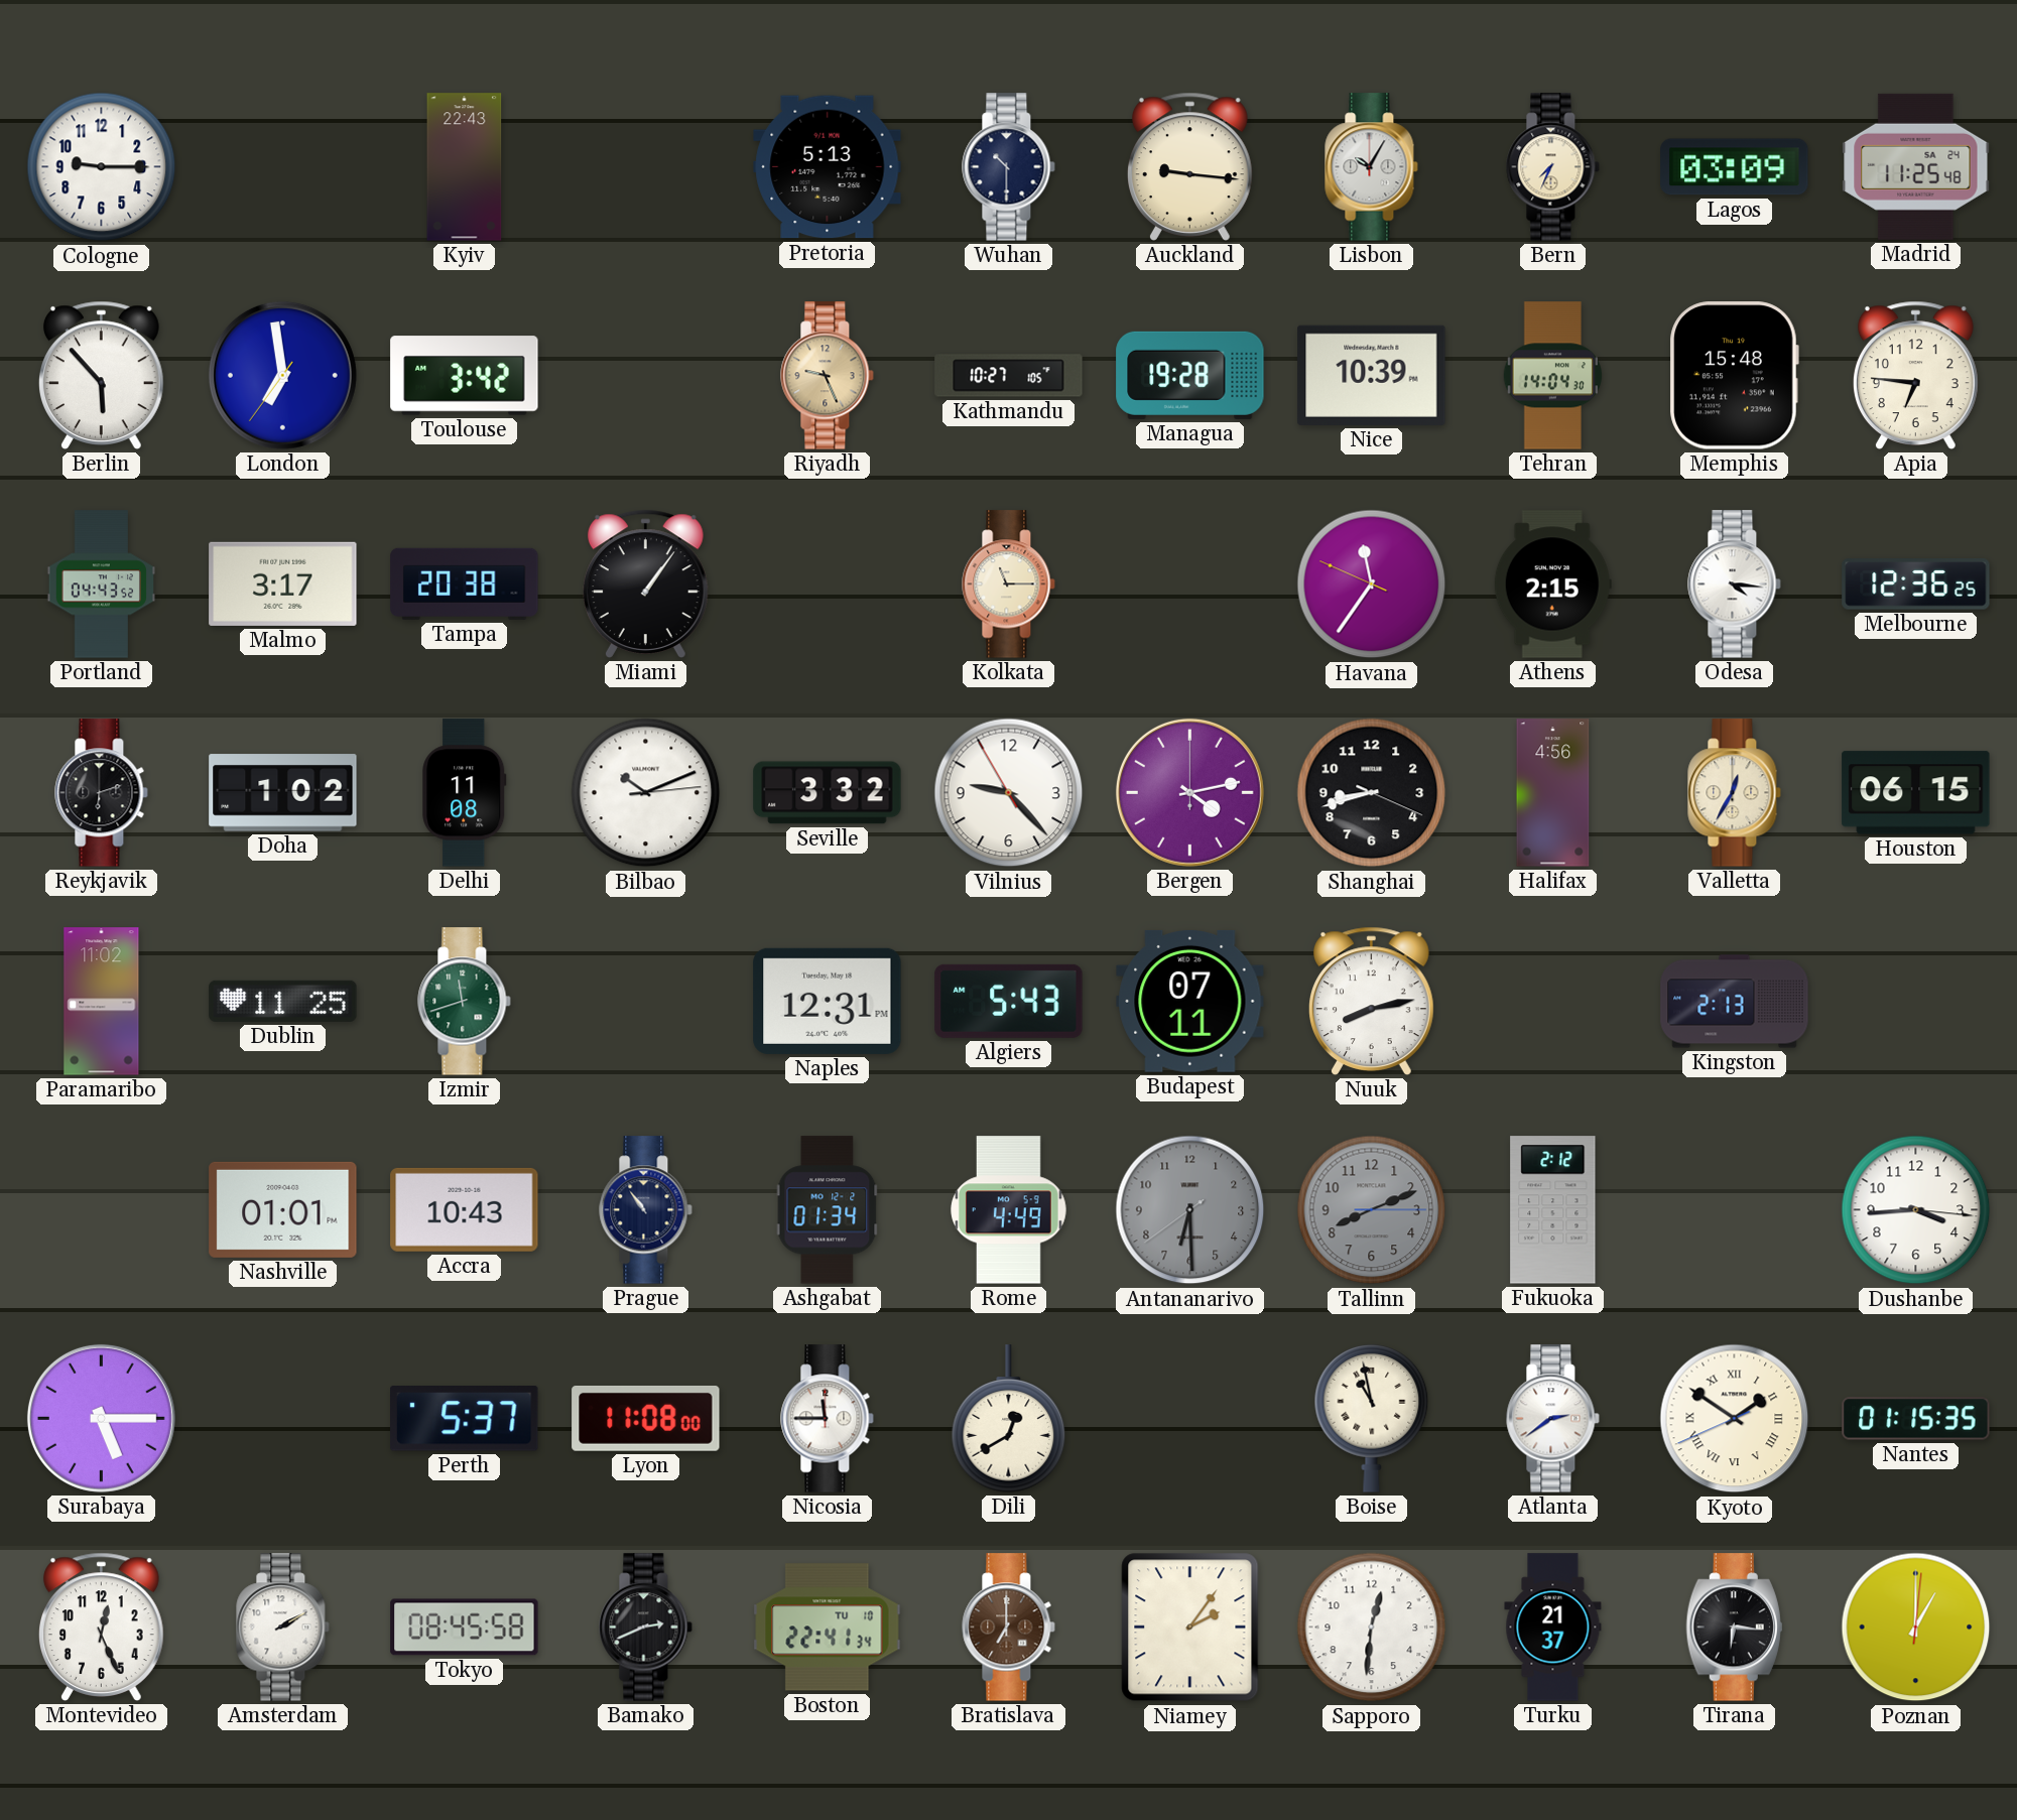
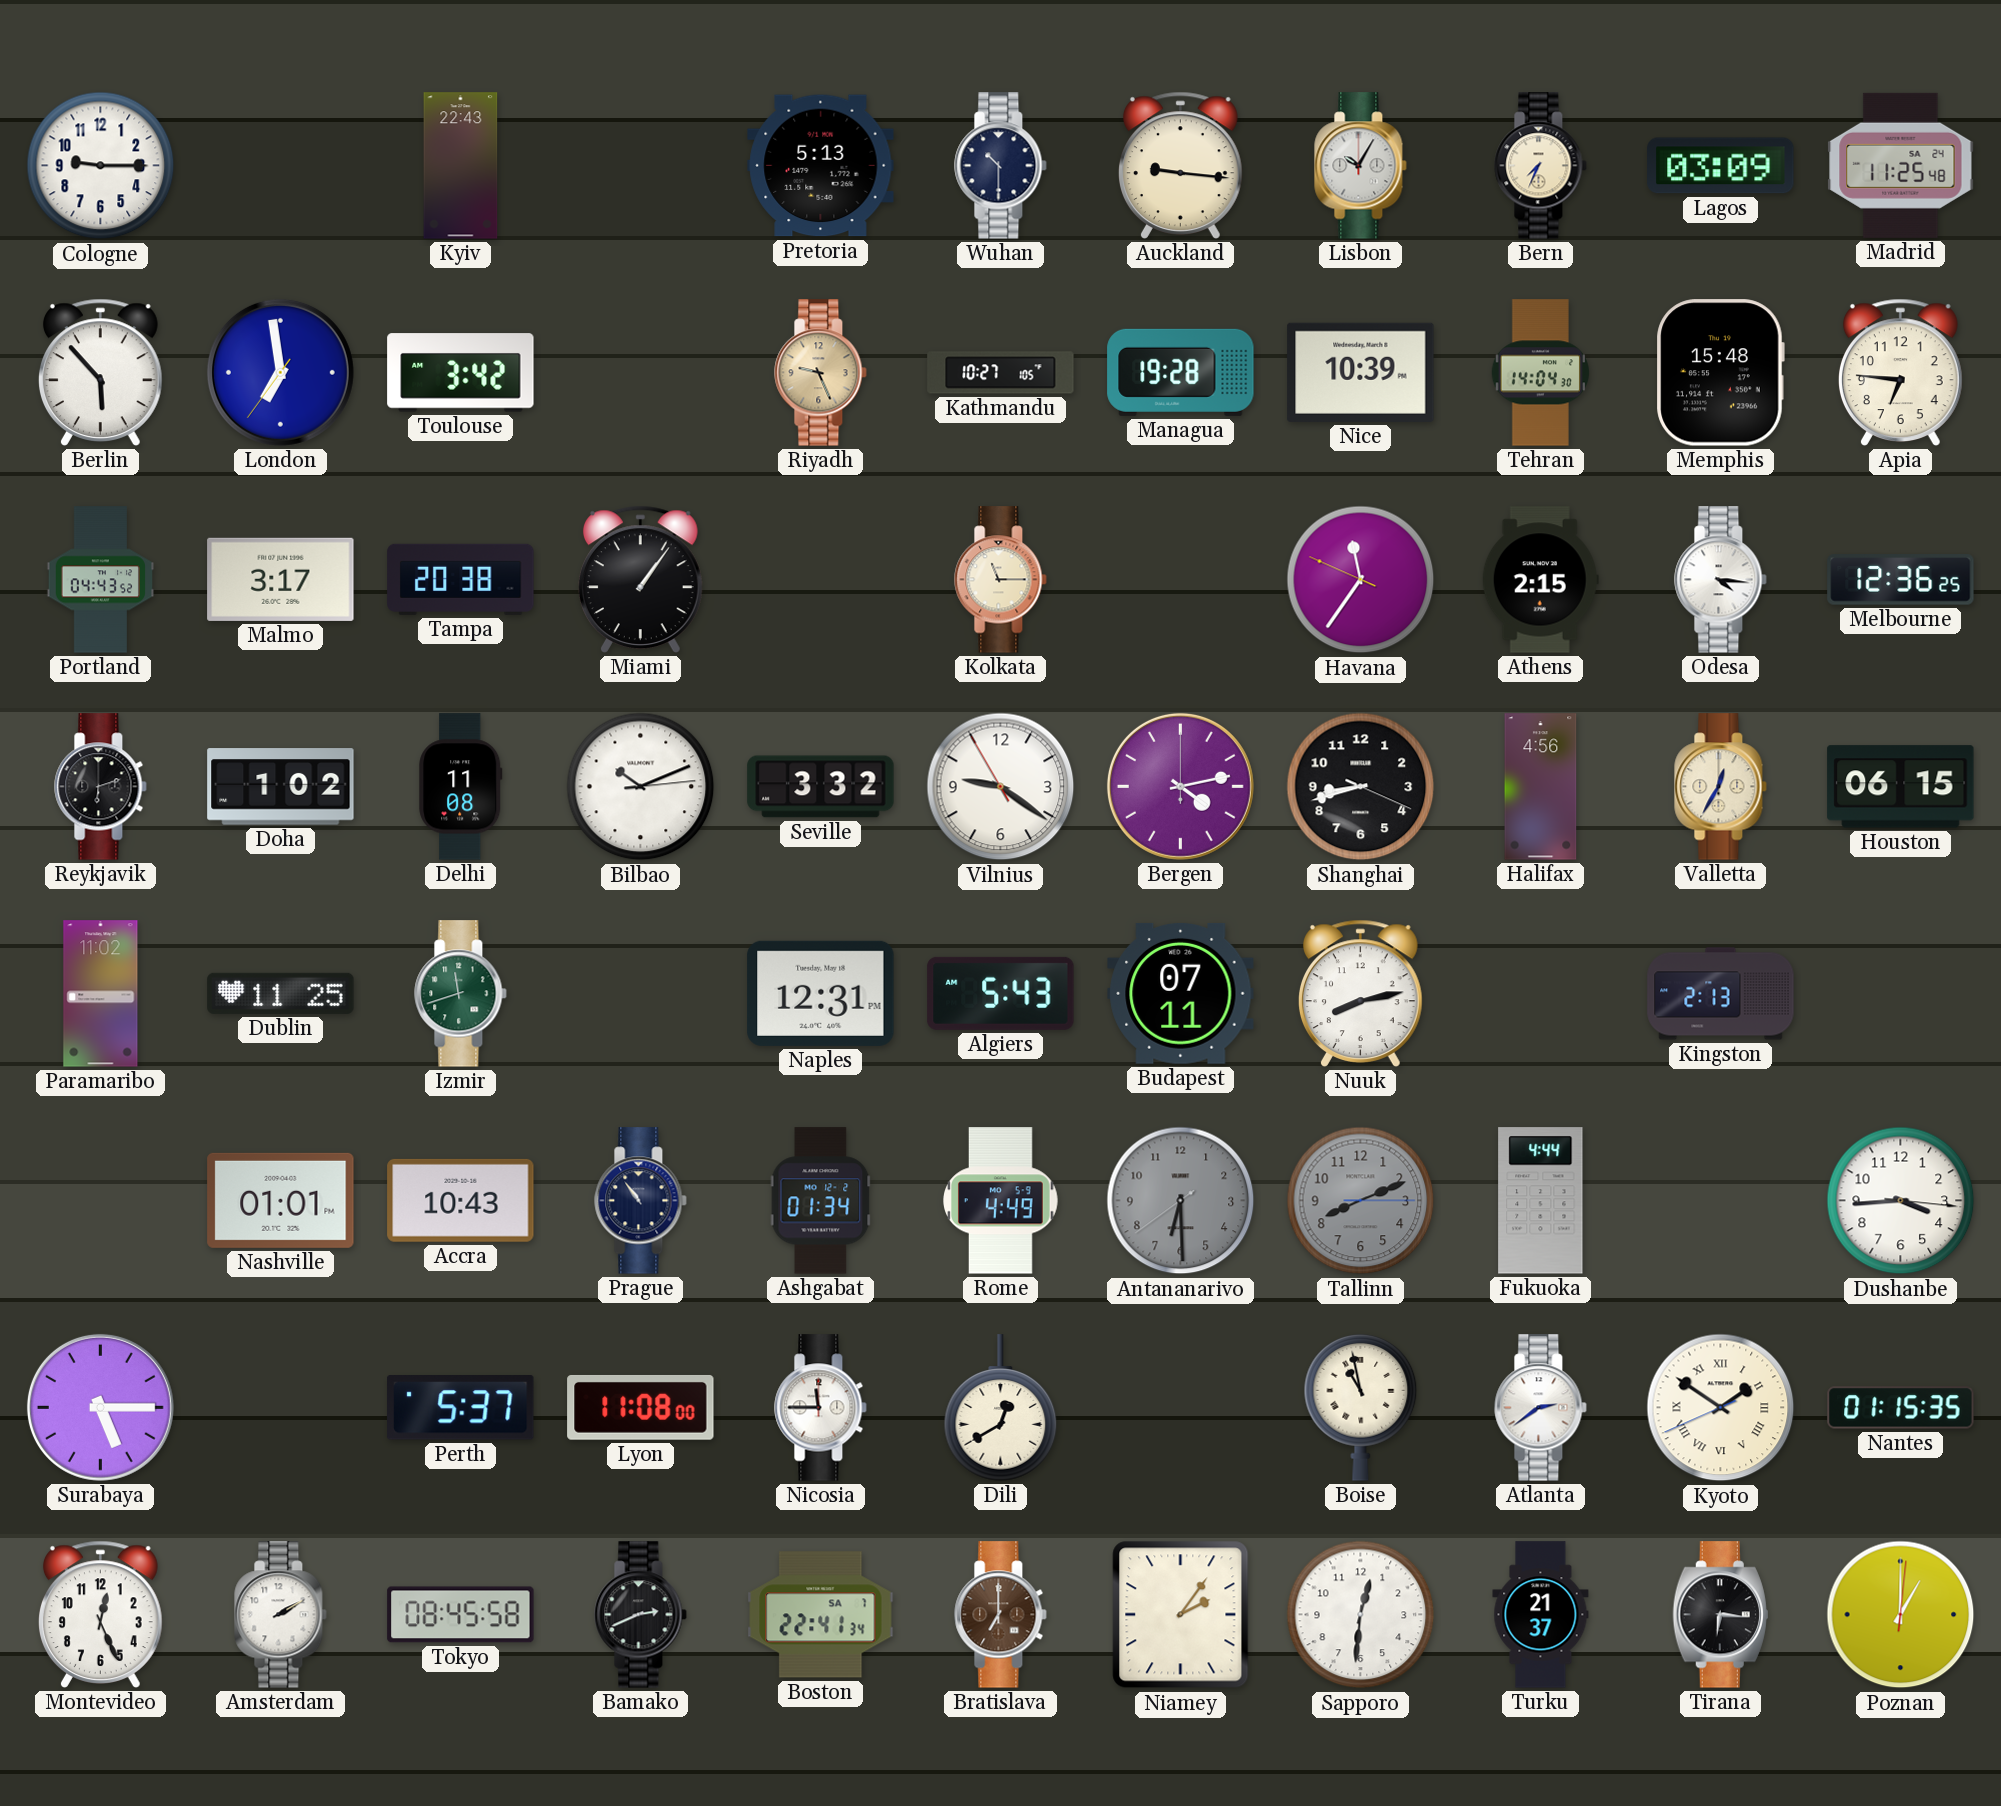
Vilnius: 9:22 -> 9:20 (1001, 787)
Fukuoka: 2:12 -> 4:44 (1541, 1201)
Boston date: TU 10 -> SA 7 (821, 1615)
